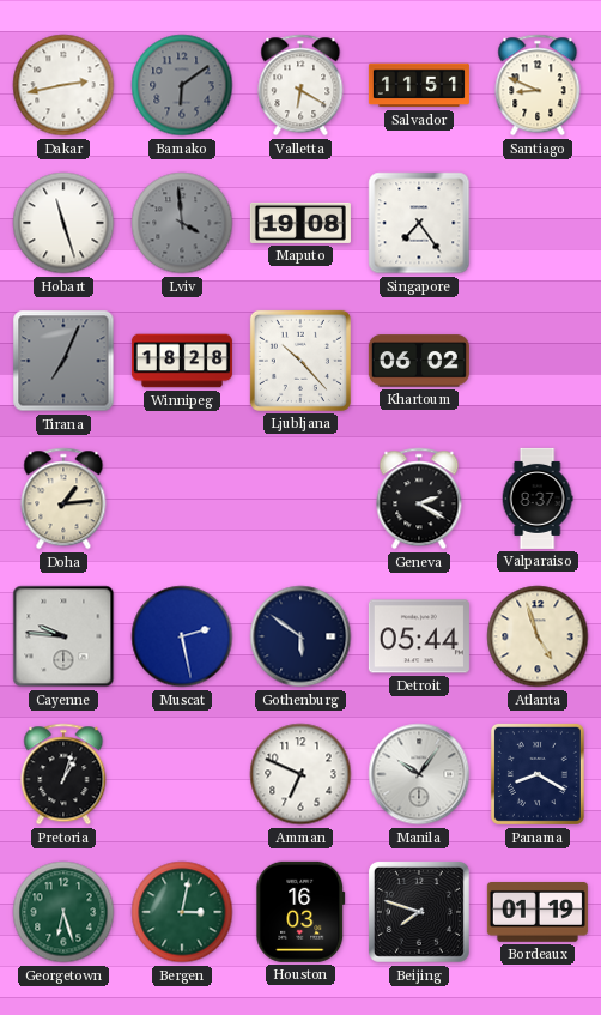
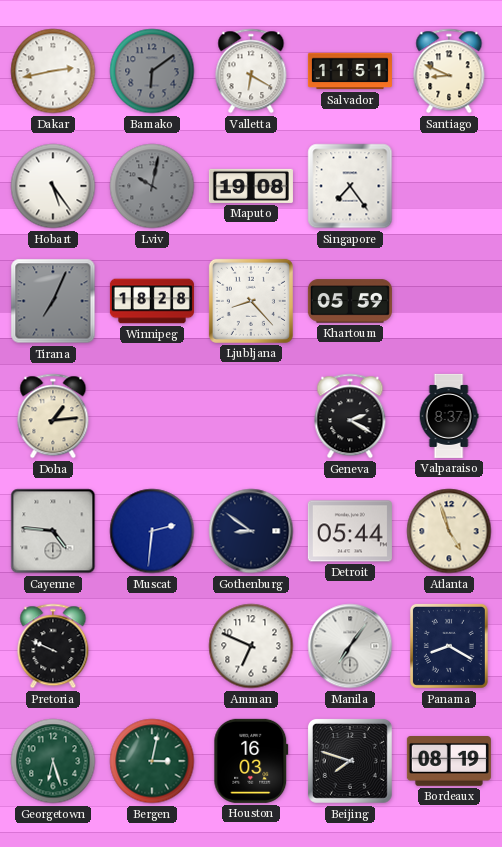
Hobart: 11:27 -> 5:24 (53, 186)
Lviv: 3:59 -> 10:02 (152, 186)
Ljubljana: 10:23 -> 8:23 (251, 301)
Khartoum: 06:02 -> 05:59 (350, 301)
Cayenne: 9:46 -> 4:46 (53, 531)
Muscat: 2:28 -> 2:31 (152, 531)
Gothenburg: 5:51 -> 8:51 (251, 531)
Pretoria: 1:03 -> 9:49 (53, 646)
Manila: 10:06 -> 7:06 (350, 646)
Bordeaux: 01:19 -> 08:19 (449, 762)
